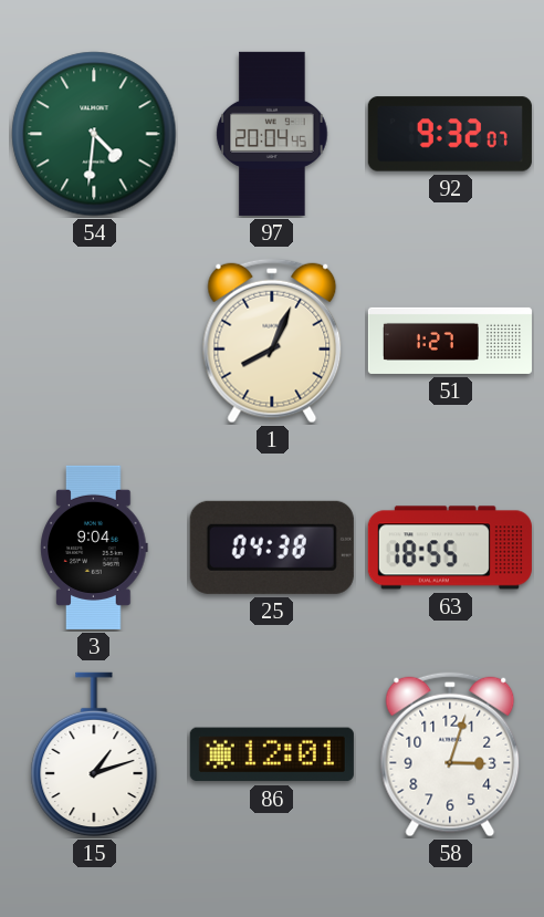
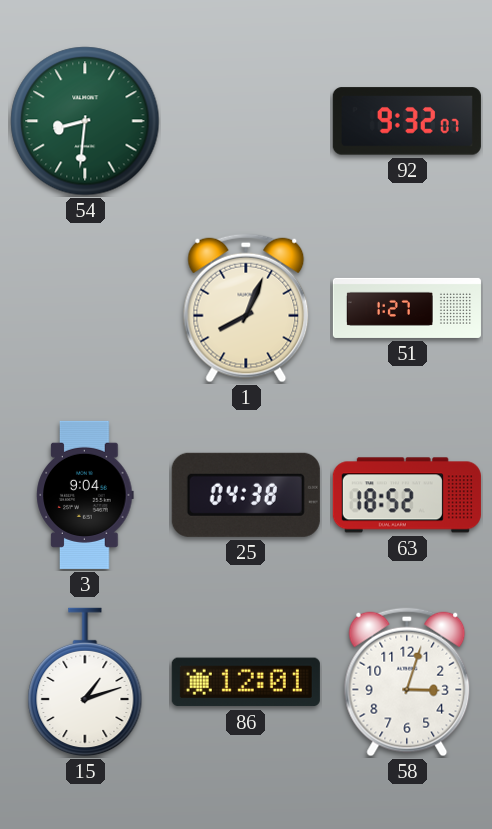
54: 4:31 -> 8:31 (85, 121)
97: 20:04 -> none (272, 134)
63: 18:55 -> 18:52 (407, 495)
